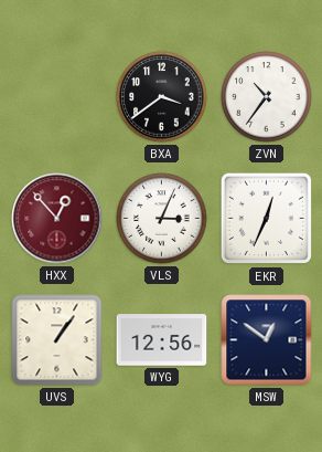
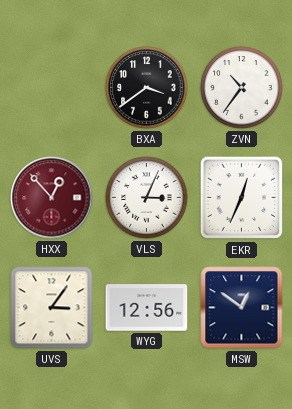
UVS: 1:06 -> 3:06 (52, 308)
